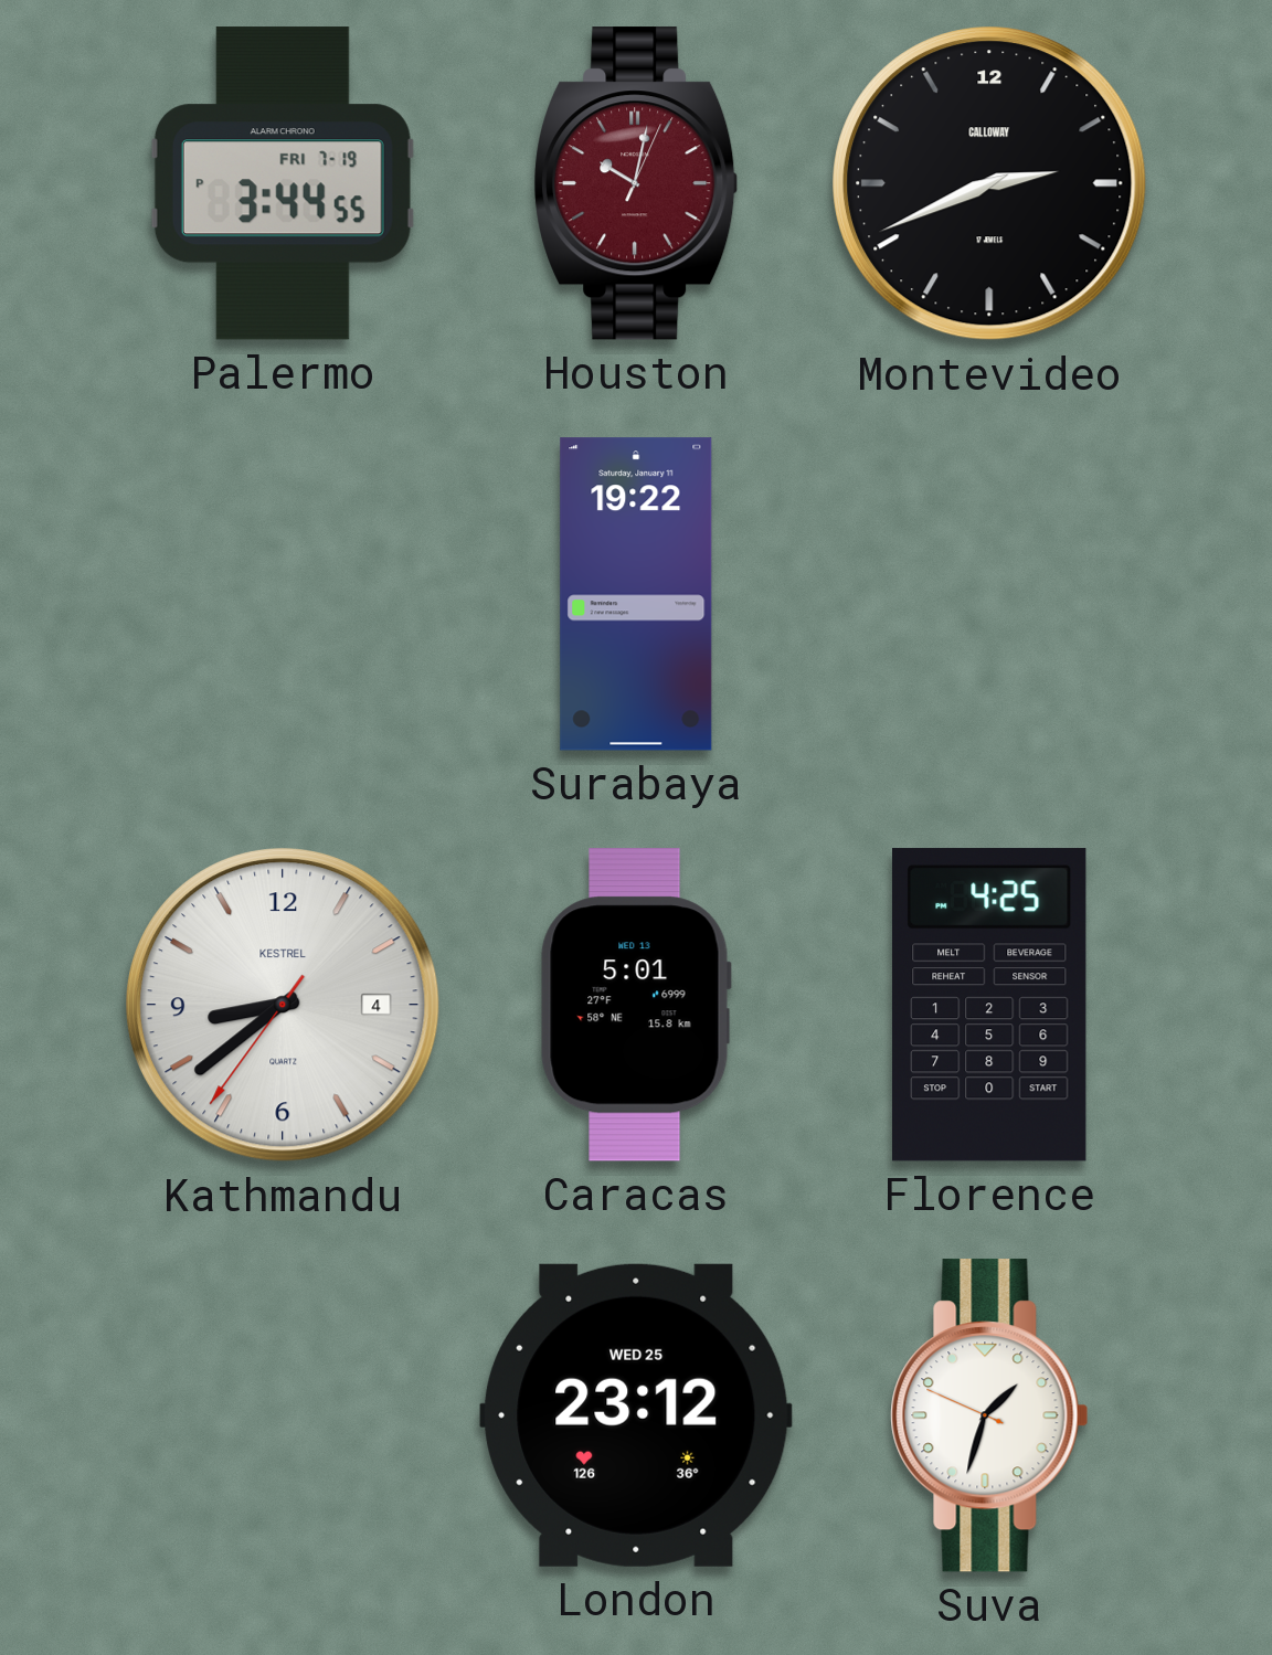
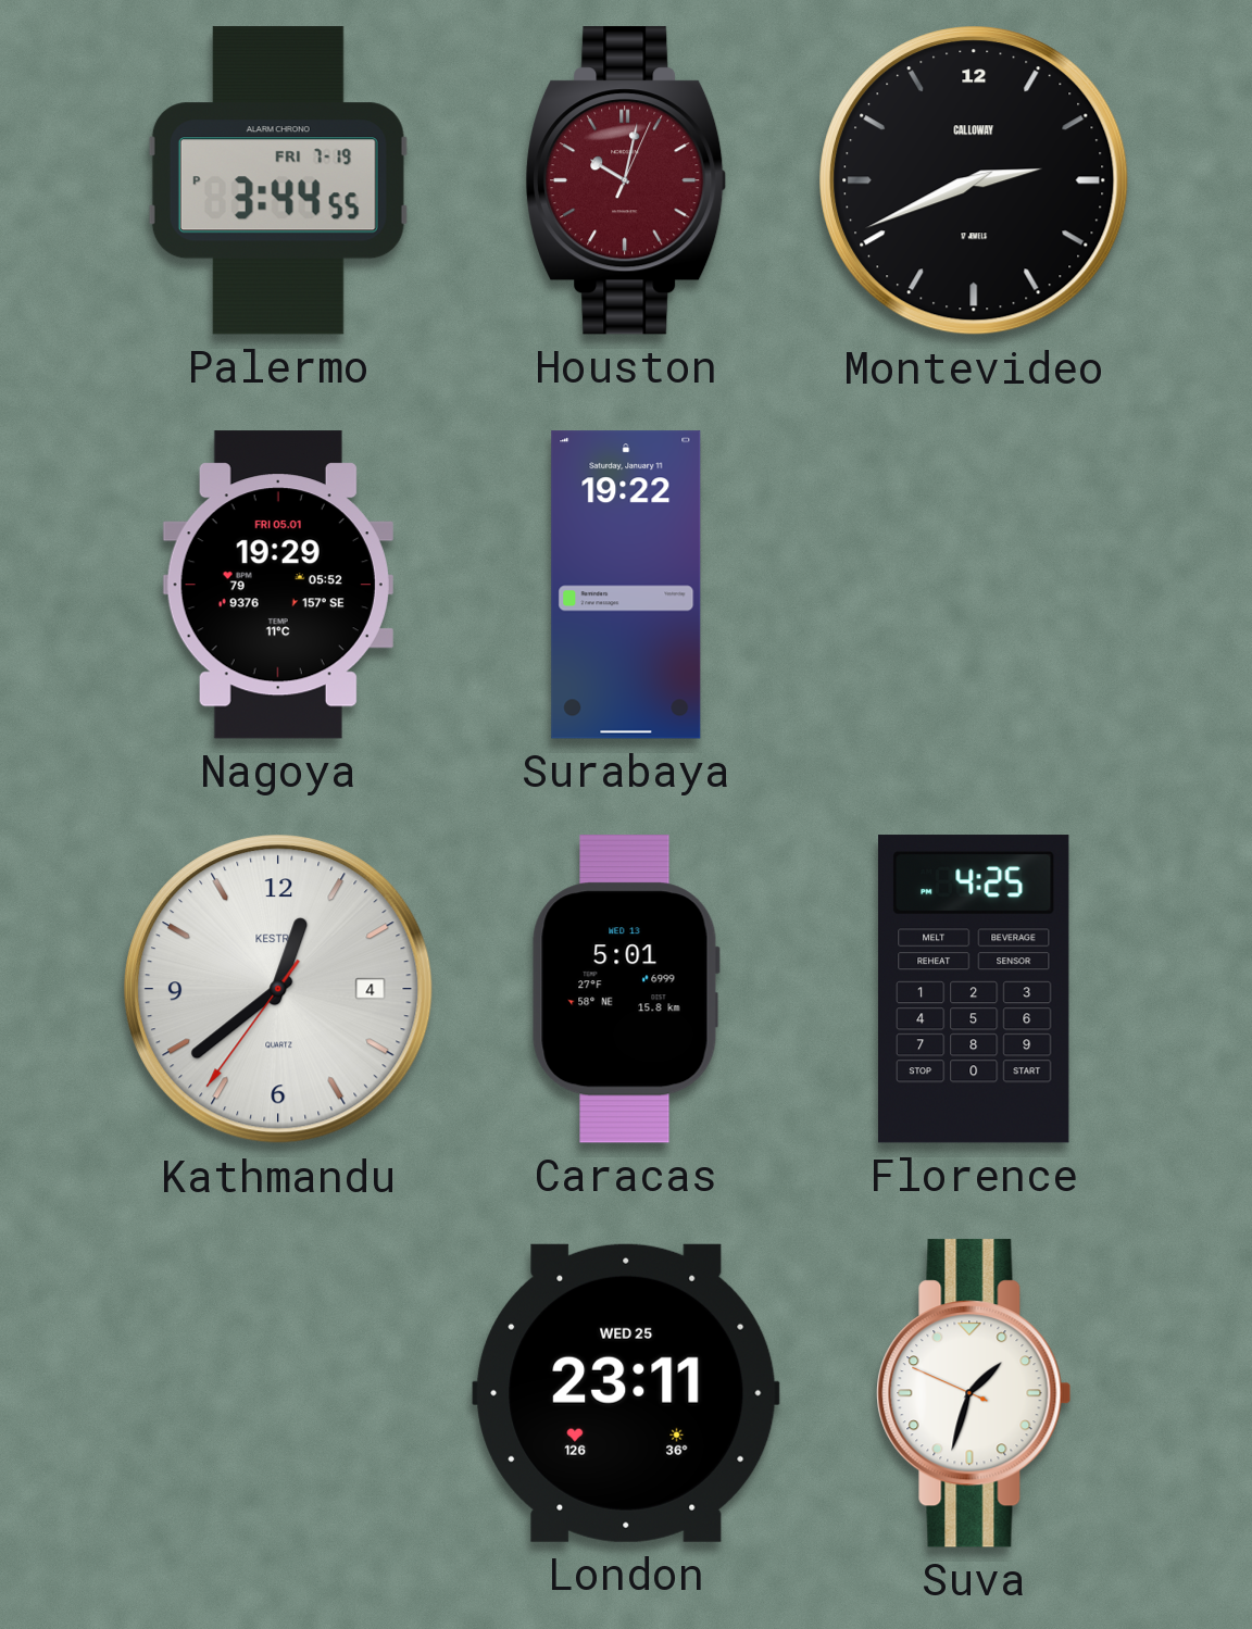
Nagoya: none -> 19:29 (278, 585)
Kathmandu: 8:38 -> 12:38 (278, 989)
London: 23:12 -> 23:11 (626, 1393)
